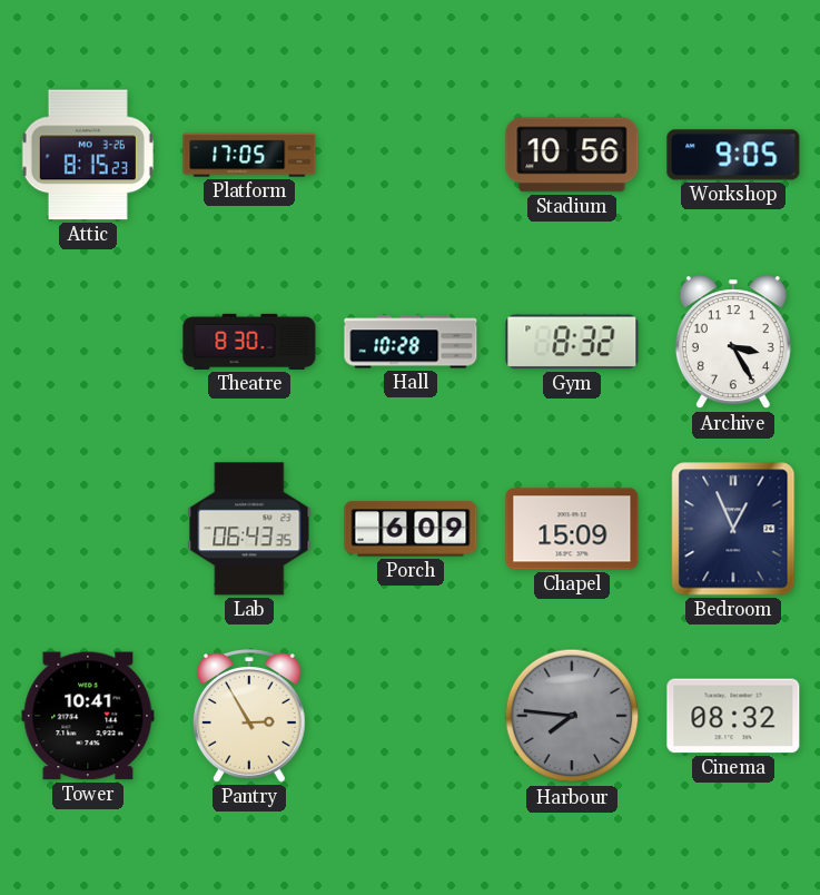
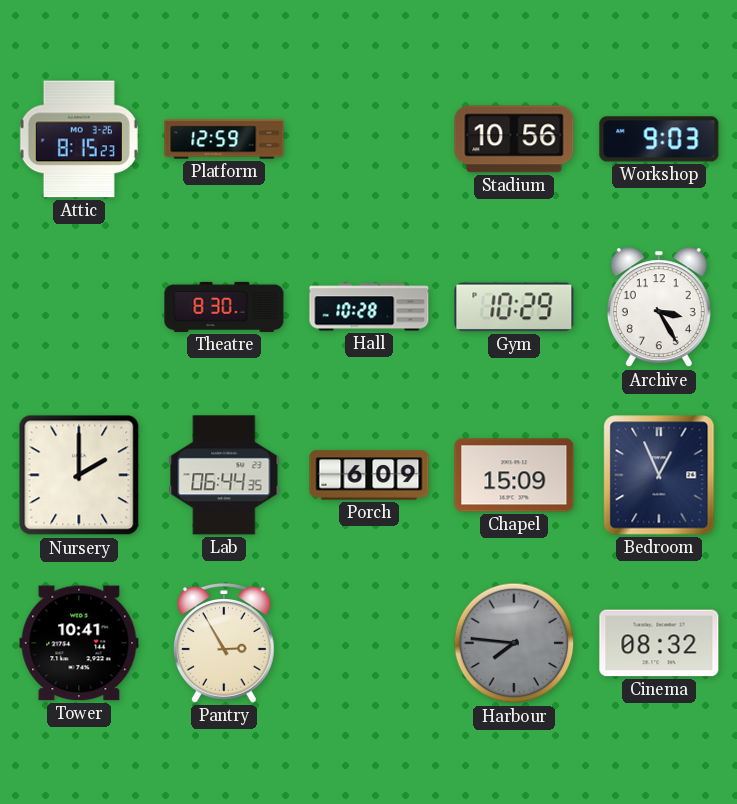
Platform: 17:05 -> 12:59 (224, 139)
Workshop: 9:05 -> 9:03 (659, 139)
Gym: 8:32 -> 10:29 (514, 307)
Nursery: none -> 2:00 (79, 475)
Lab: 06:43 -> 06:44 (224, 475)
